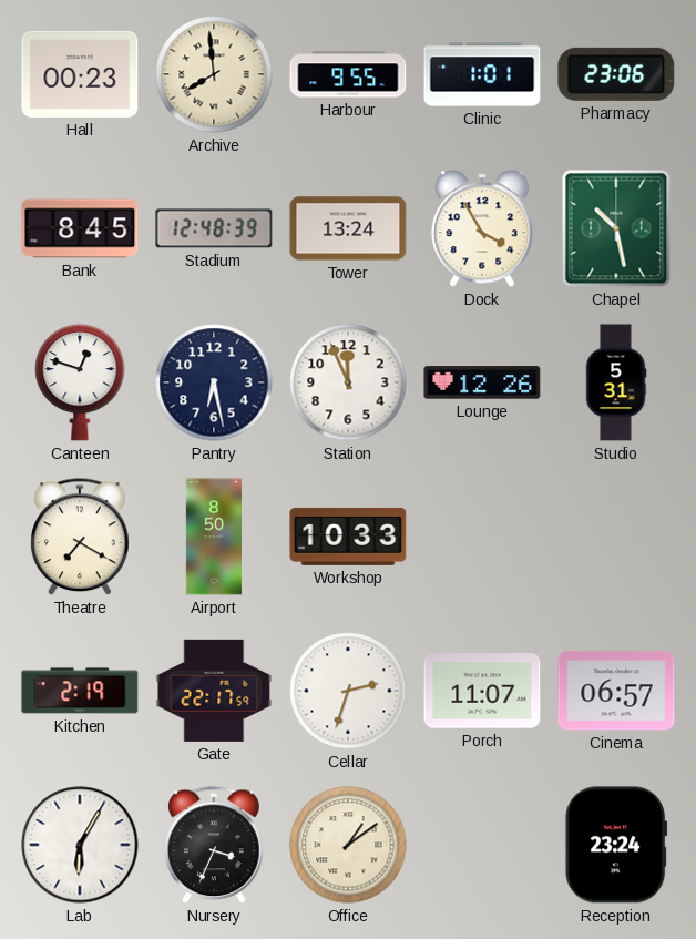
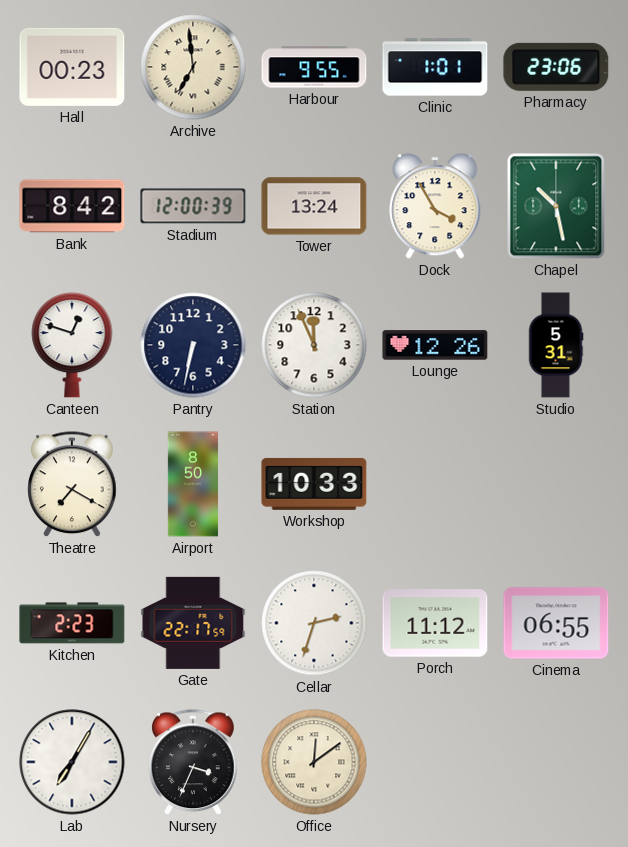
Archive: 7:59 -> 6:59 (193, 67)
Bank: 8:45 -> 8:42 (72, 206)
Stadium: 12:48 -> 12:00 (193, 206)
Pantry: 6:28 -> 6:32 (193, 345)
Kitchen: 2:19 -> 2:23 (72, 623)
Porch: 11:07 -> 11:12 (435, 623)
Cinema: 06:57 -> 06:55 (556, 623)
Lab: 6:05 -> 7:05 (72, 762)
Office: 1:09 -> 12:09 (314, 762)
Reception: 23:24 -> none (616, 845)
